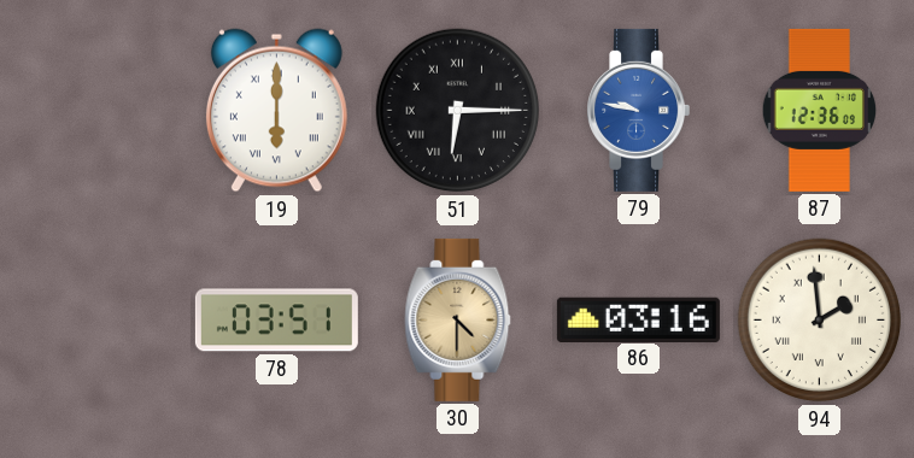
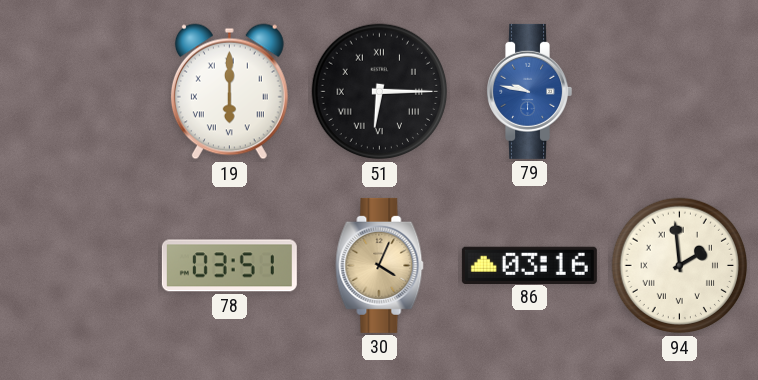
87: 12:36 -> none (819, 110)
30: 4:30 -> 4:04 (380, 265)
